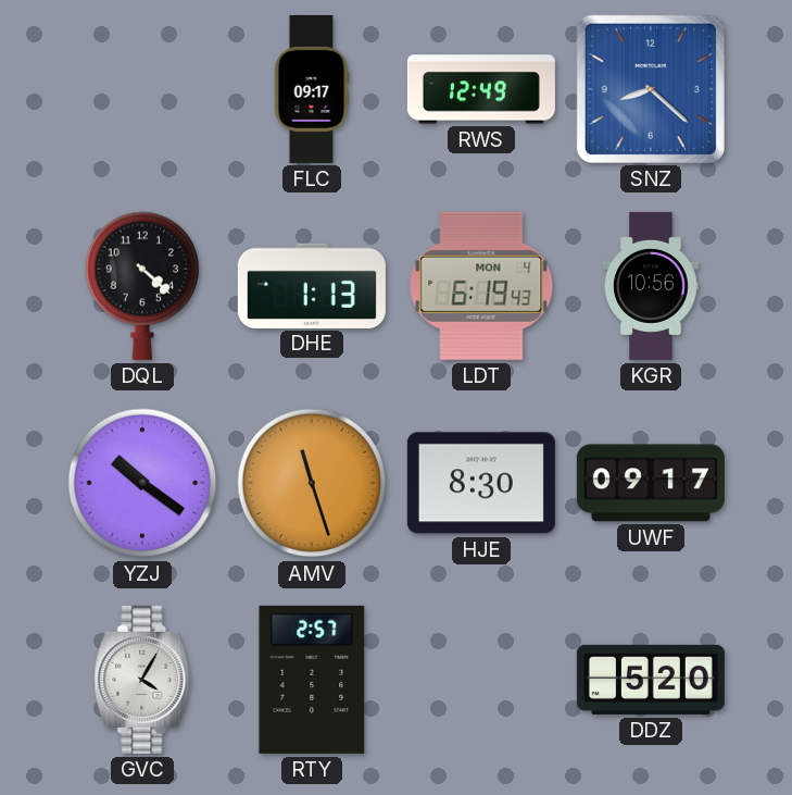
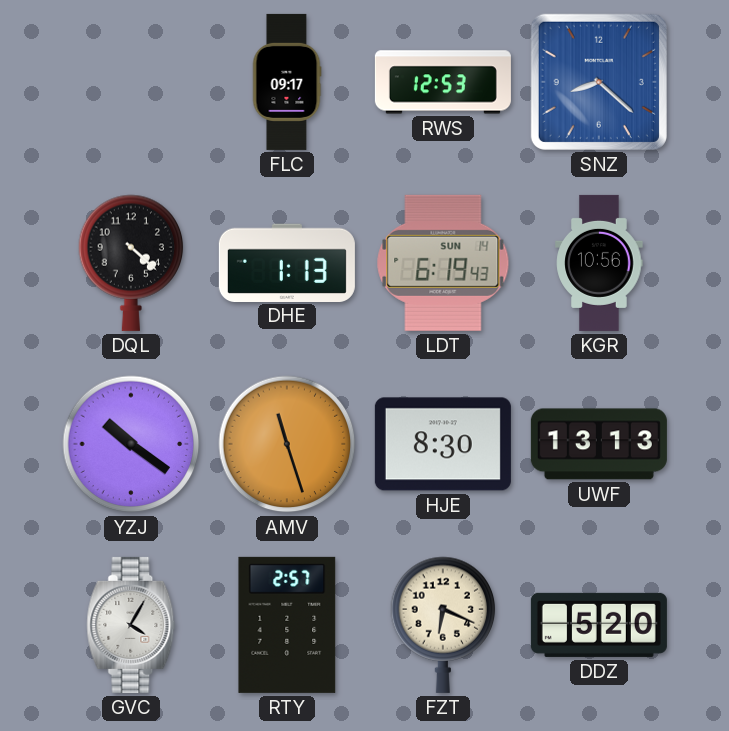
RWS: 12:49 -> 12:53 (443, 82)
LDT date: MON 4 -> SUN 14 (443, 263)
UWF: 09:17 -> 13:13 (599, 444)
FZT: none -> 6:19 (443, 625)
